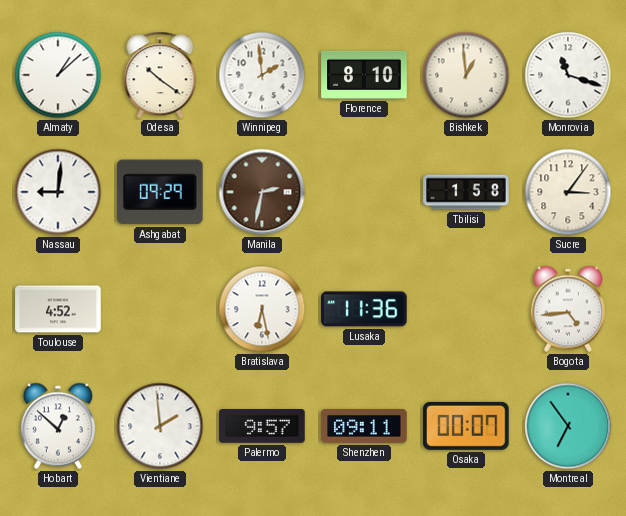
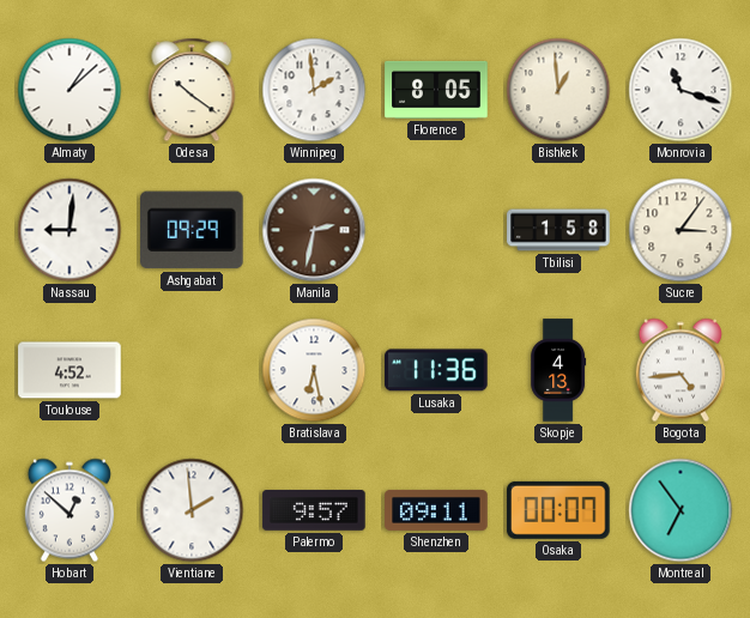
Florence: 8:10 -> 8:05 (436, 90)
Skopje: none -> 4:13 (558, 370)
